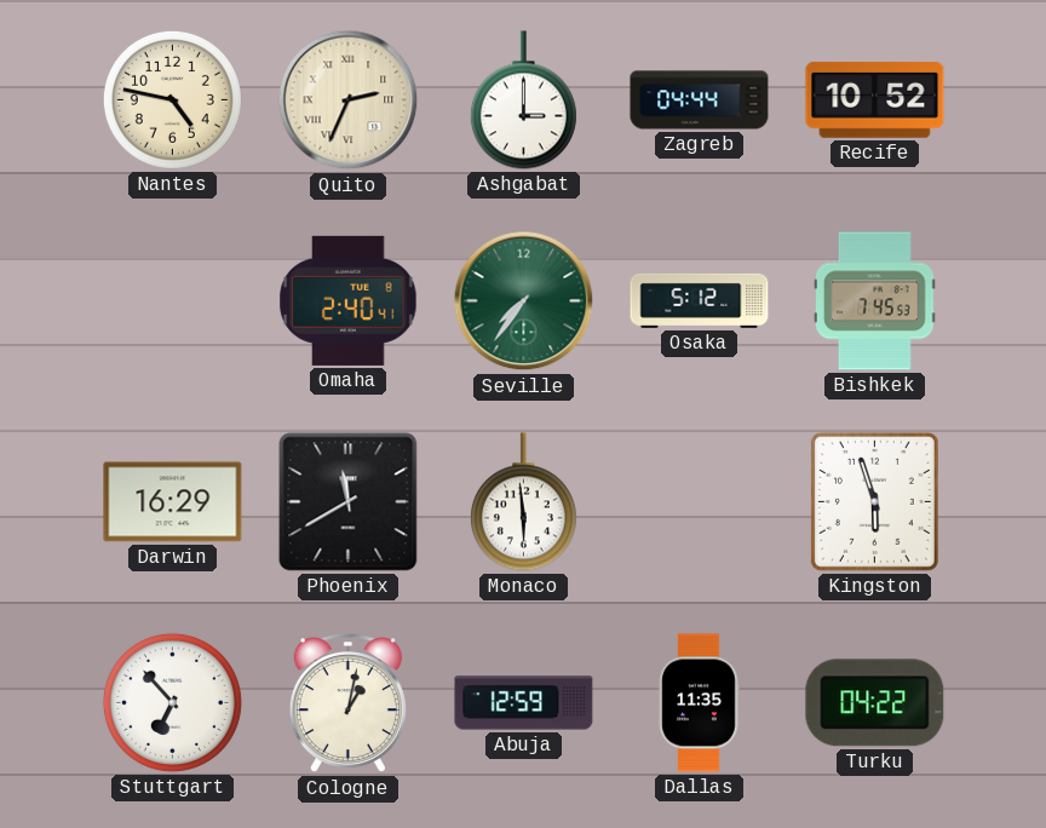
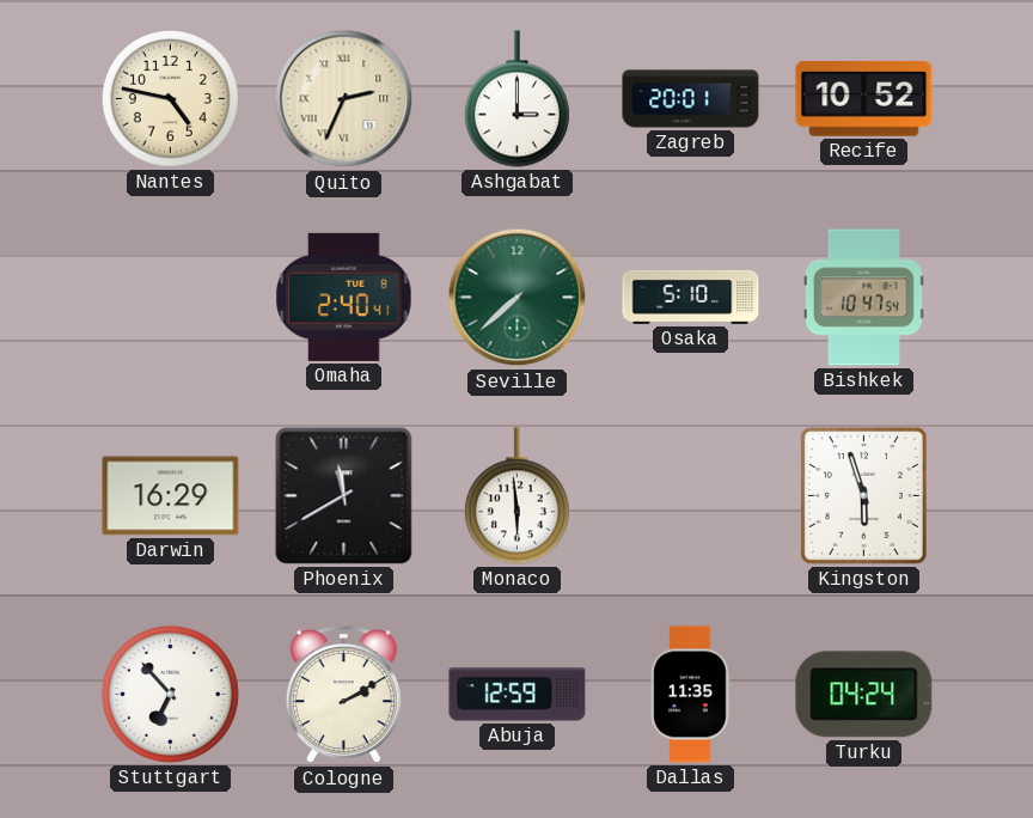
Zagreb: 04:44 -> 20:01 (691, 99)
Seville: 7:36 -> 7:38 (518, 298)
Osaka: 5:12 -> 5:10 (691, 297)
Bishkek: 7:45 -> 10:47 (864, 298)
Cologne: 1:02 -> 2:10 (343, 696)
Turku: 04:22 -> 04:24 (864, 695)
